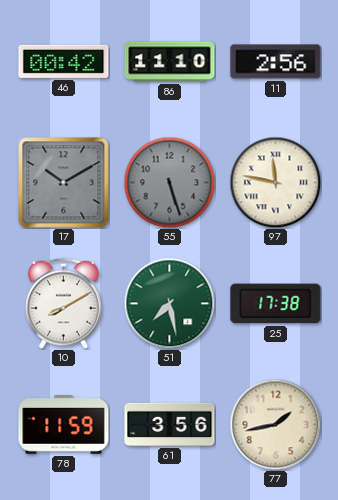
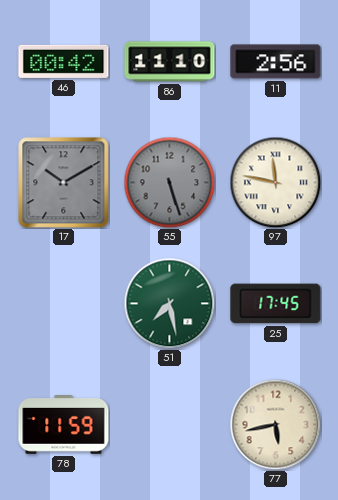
10: 8:10 -> none (64, 303)
25: 17:38 -> 17:45 (276, 304)
61: 3:56 -> none (170, 424)
77: 1:43 -> 5:43 (275, 424)
